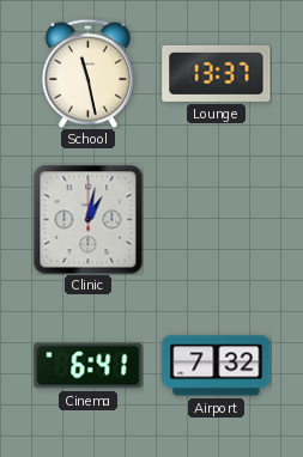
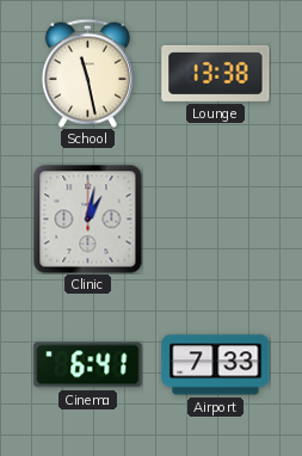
Lounge: 13:37 -> 13:38 (216, 73)
Airport: 7:32 -> 7:33 (216, 365)
